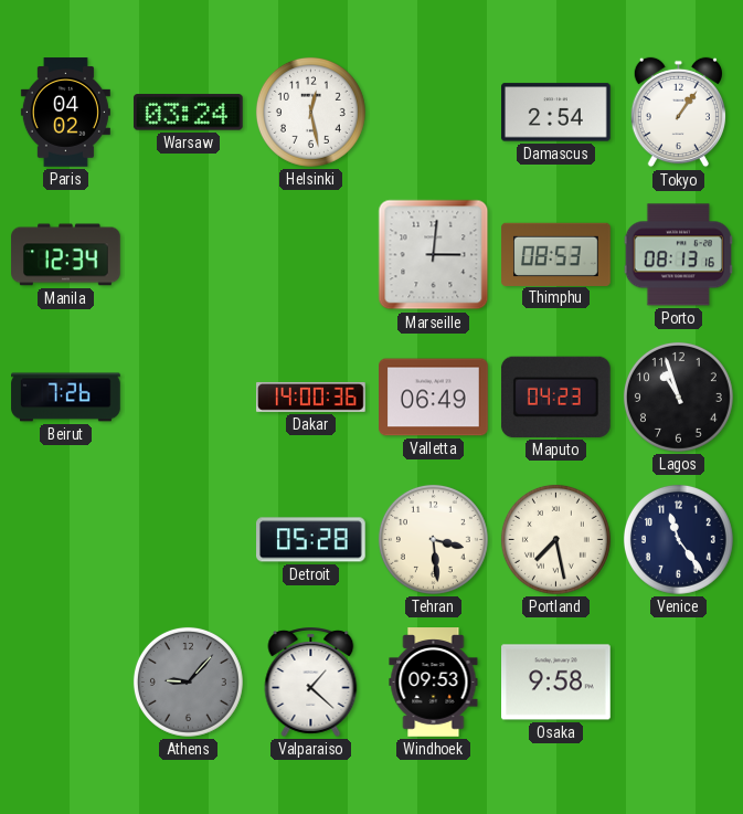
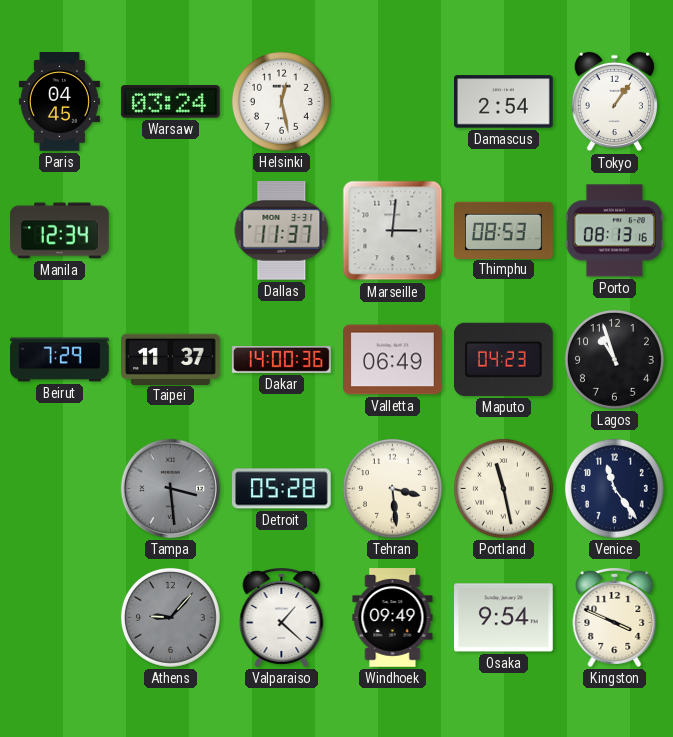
Paris: 04:02 -> 04:45 (59, 102)
Dallas: none -> 11:37 (282, 230)
Beirut: 7:26 -> 7:29 (60, 360)
Taipei: none -> 11:37 (171, 359)
Tampa: none -> 3:29 (170, 488)
Portland: 7:28 -> 11:28 (503, 488)
Windhoek: 09:53 -> 09:49 (393, 618)
Osaka: 9:58 -> 9:54 (504, 618)
Kingston: none -> 3:49 (615, 618)
